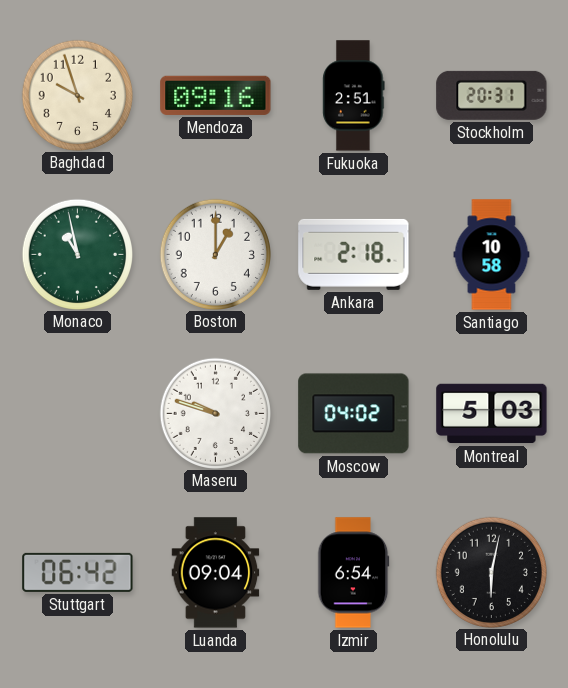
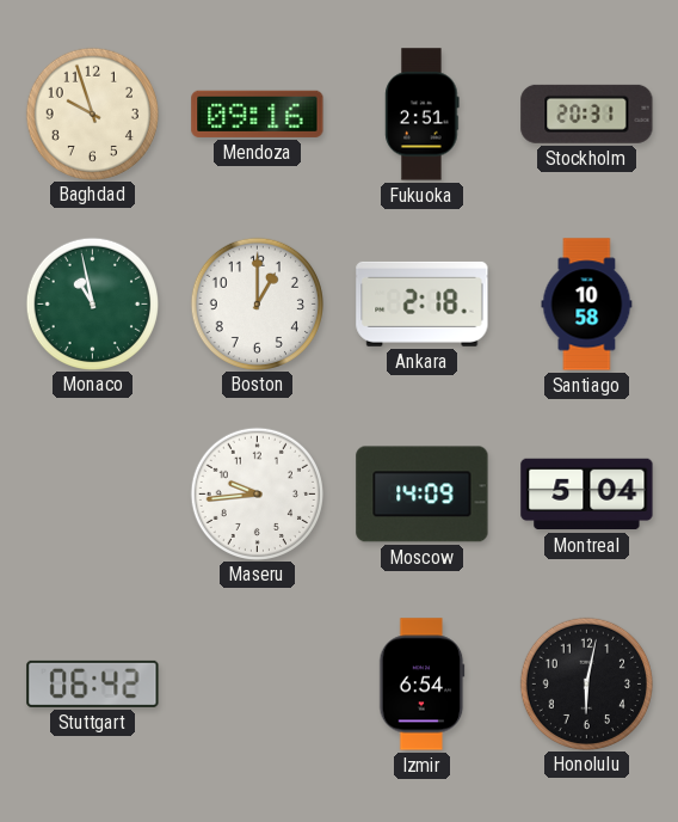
Maseru: 9:48 -> 9:44 (257, 493)
Moscow: 04:02 -> 14:09 (423, 495)
Montreal: 5:03 -> 5:04 (587, 495)
Luanda: 09:04 -> none (216, 573)
